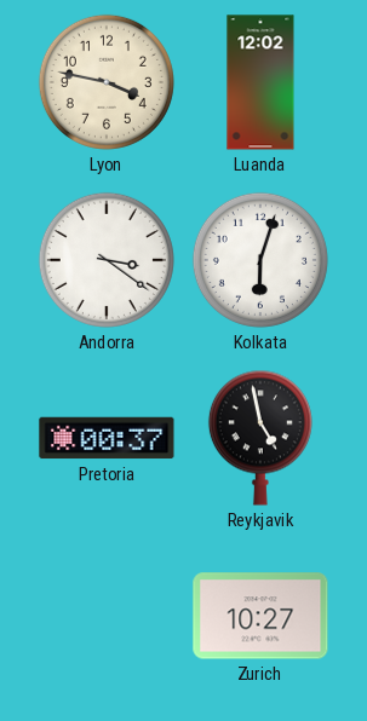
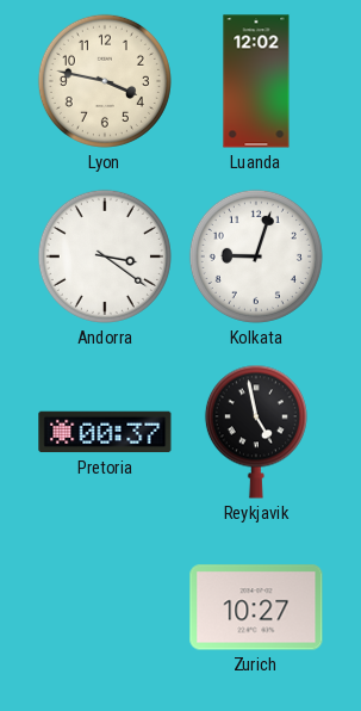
Kolkata: 6:03 -> 9:03 (256, 256)
